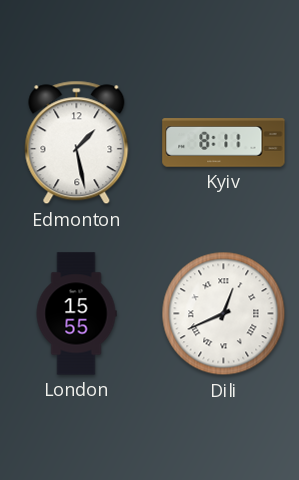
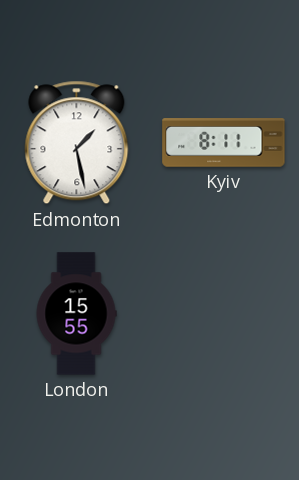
Dili: 12:41 -> none (224, 314)
